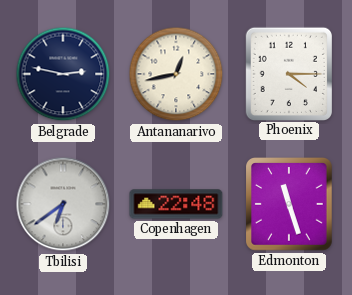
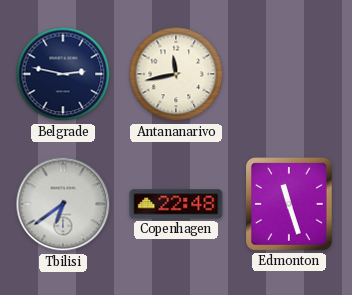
Antananarivo: 12:43 -> 11:43 (176, 74)
Phoenix: 4:15 -> none (288, 73)
